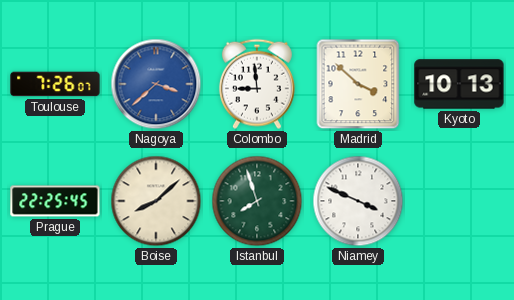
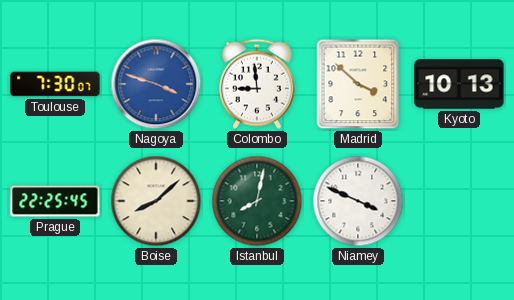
Toulouse: 7:26 -> 7:30 (55, 84)
Nagoya: 3:38 -> 3:48 (156, 84)
Istanbul: 7:57 -> 8:02 (257, 201)
